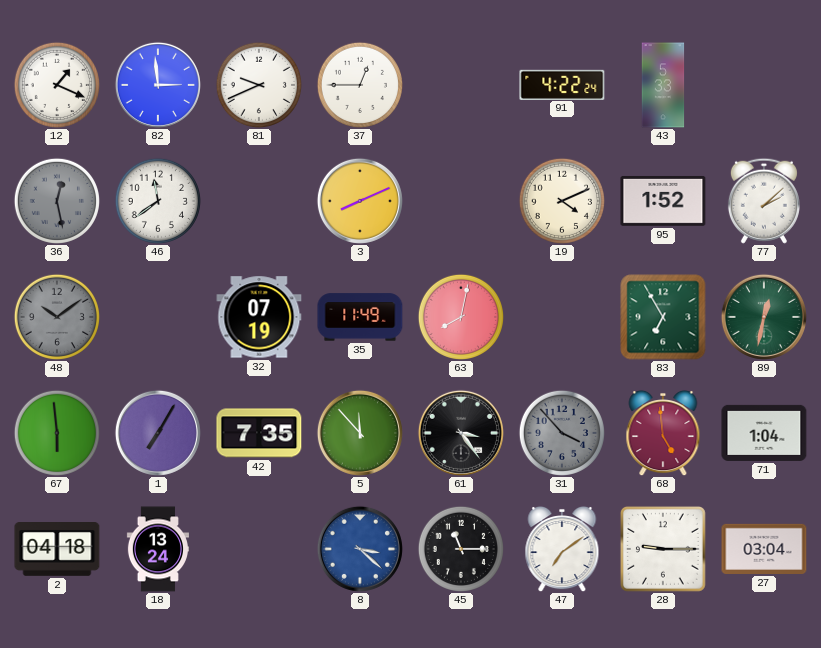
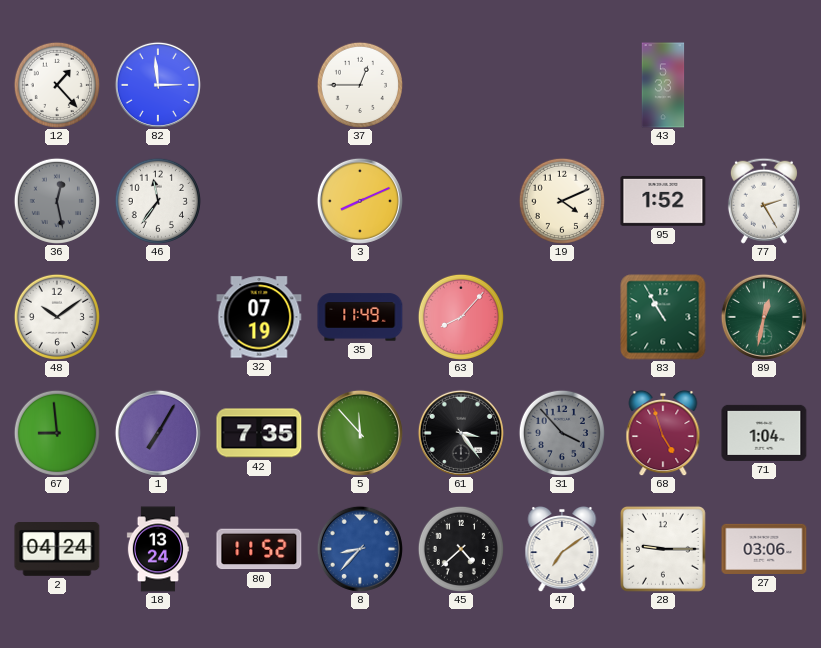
12: 1:19 -> 1:23 (56, 84)
81: 9:41 -> none (258, 84)
91: 4:22 -> none (562, 84)
46: 11:39 -> 11:36 (157, 200)
77: 2:08 -> 2:25 (764, 201)
48 dial: grey -> white (56, 316)
63: 8:02 -> 8:07 (460, 316)
83: 6:55 -> 10:55 (663, 317)
67: 5:59 -> 8:59 (56, 432)
68: 4:59 -> 4:57 (663, 433)
2: 04:18 -> 04:24 (57, 550)
80: none -> 11:52 (259, 549)
8: 3:22 -> 8:37 (360, 549)
45: 11:15 -> 4:38 (460, 548)
27: 03:04 -> 03:06 (764, 549)
